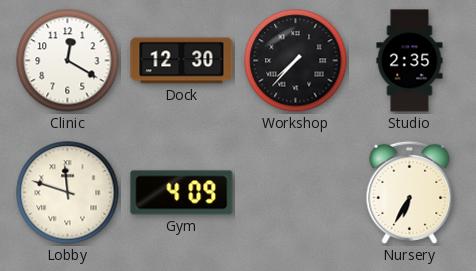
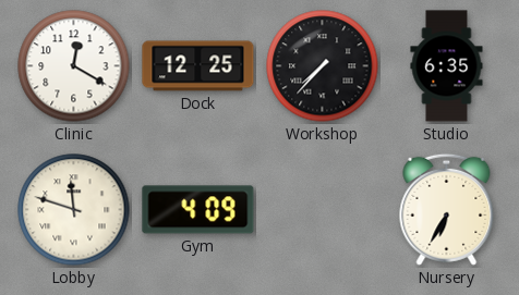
Dock: 12:30 -> 12:25 (198, 66)
Studio: 2:35 -> 6:35 (447, 66)
